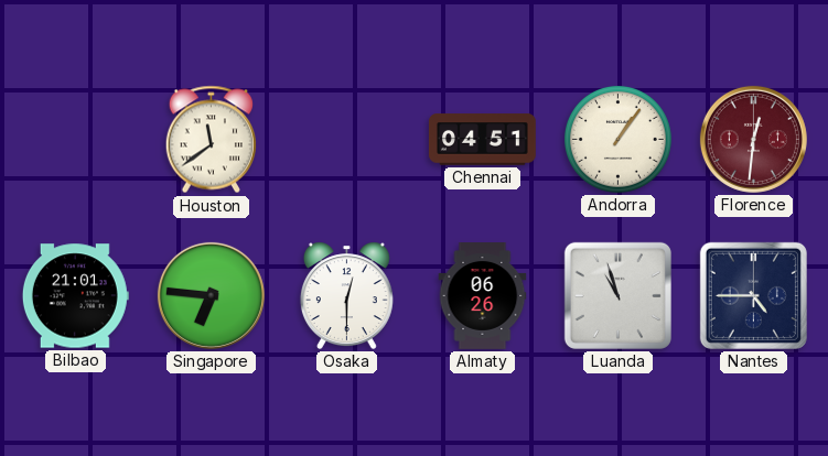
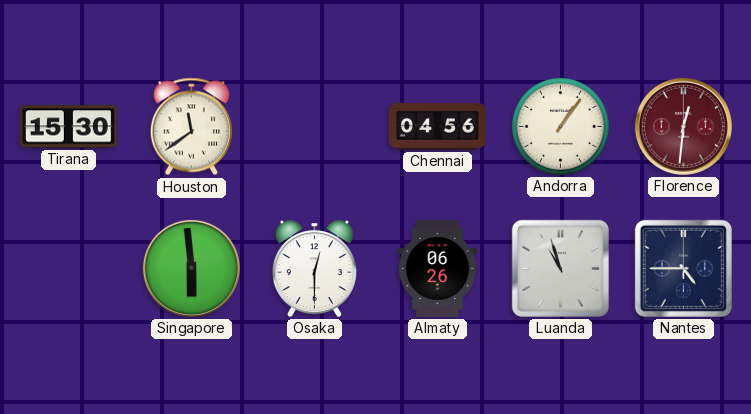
Tirana: none -> 15:30 (68, 127)
Chennai: 04:51 -> 04:56 (438, 127)
Bilbao: 21:01 -> none (75, 296)
Singapore: 6:46 -> 5:59 (191, 268)
